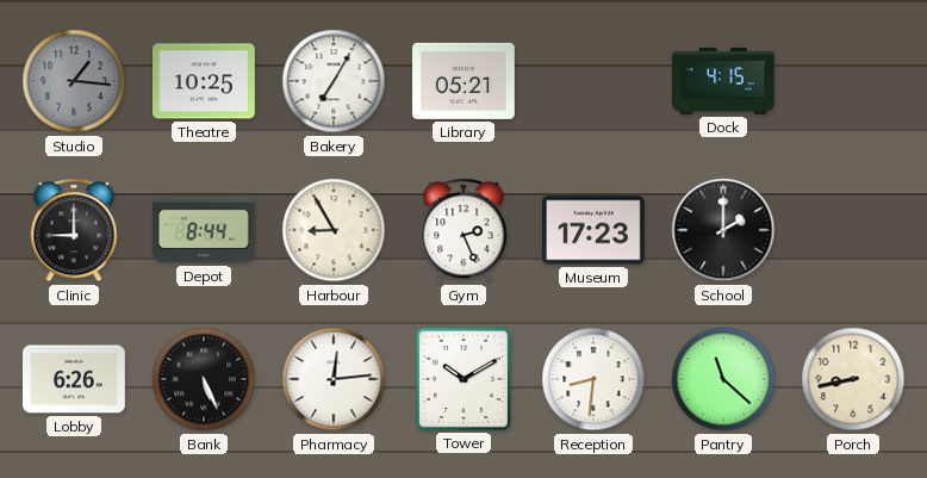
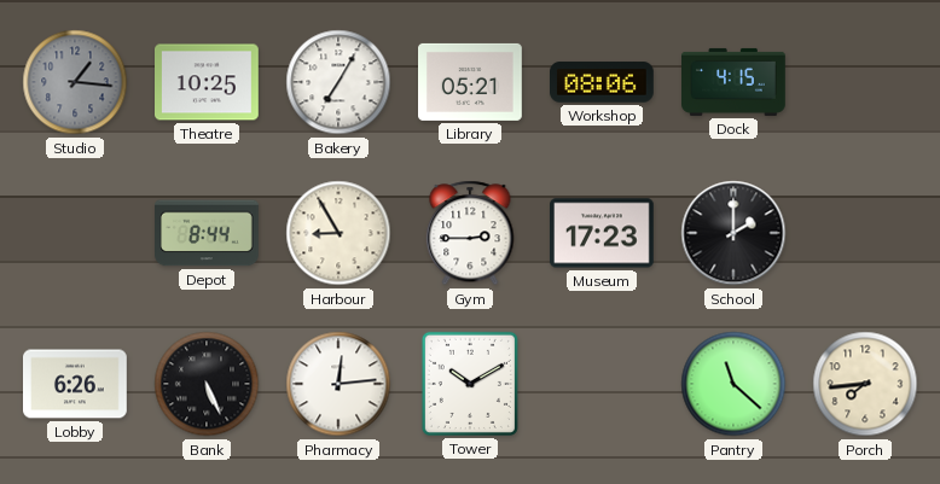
Workshop: none -> 08:06 (603, 82)
Clinic: 9:00 -> none (74, 230)
Gym: 2:26 -> 2:45 (470, 233)
Reception: 8:31 -> none (593, 379)
Porch: 8:43 -> 7:44 (865, 384)
